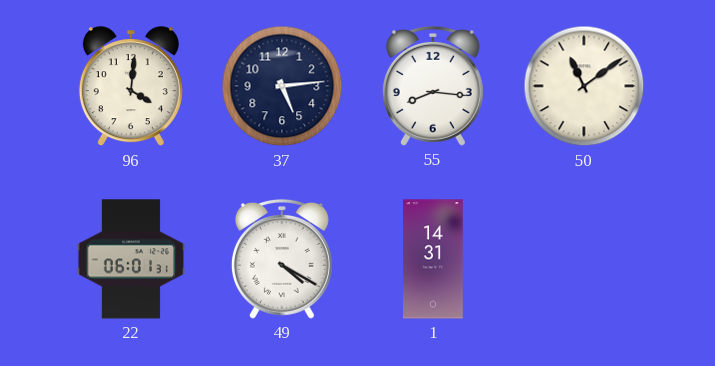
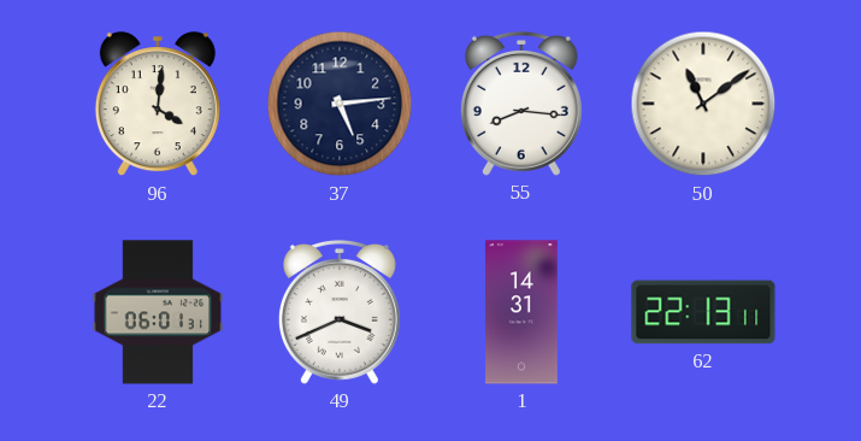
49: 4:20 -> 3:41 (340, 312)
62: none -> 22:13 (703, 312)
